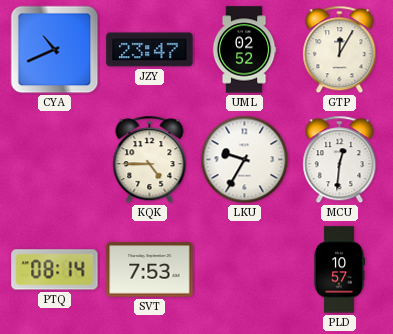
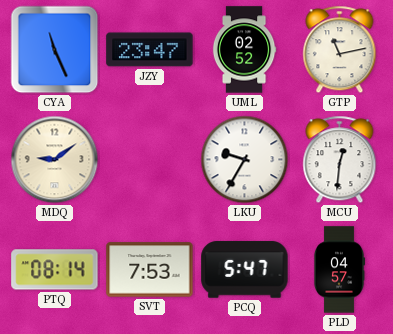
CYA: 10:41 -> 11:26 (55, 50)
GTP: 12:05 -> 11:13 (340, 50)
MDQ: none -> 9:09 (55, 160)
KQK: 4:45 -> none (150, 160)
PCQ: none -> 5:47 (245, 270)
PLD: 10:57 -> 04:57 (339, 270)
